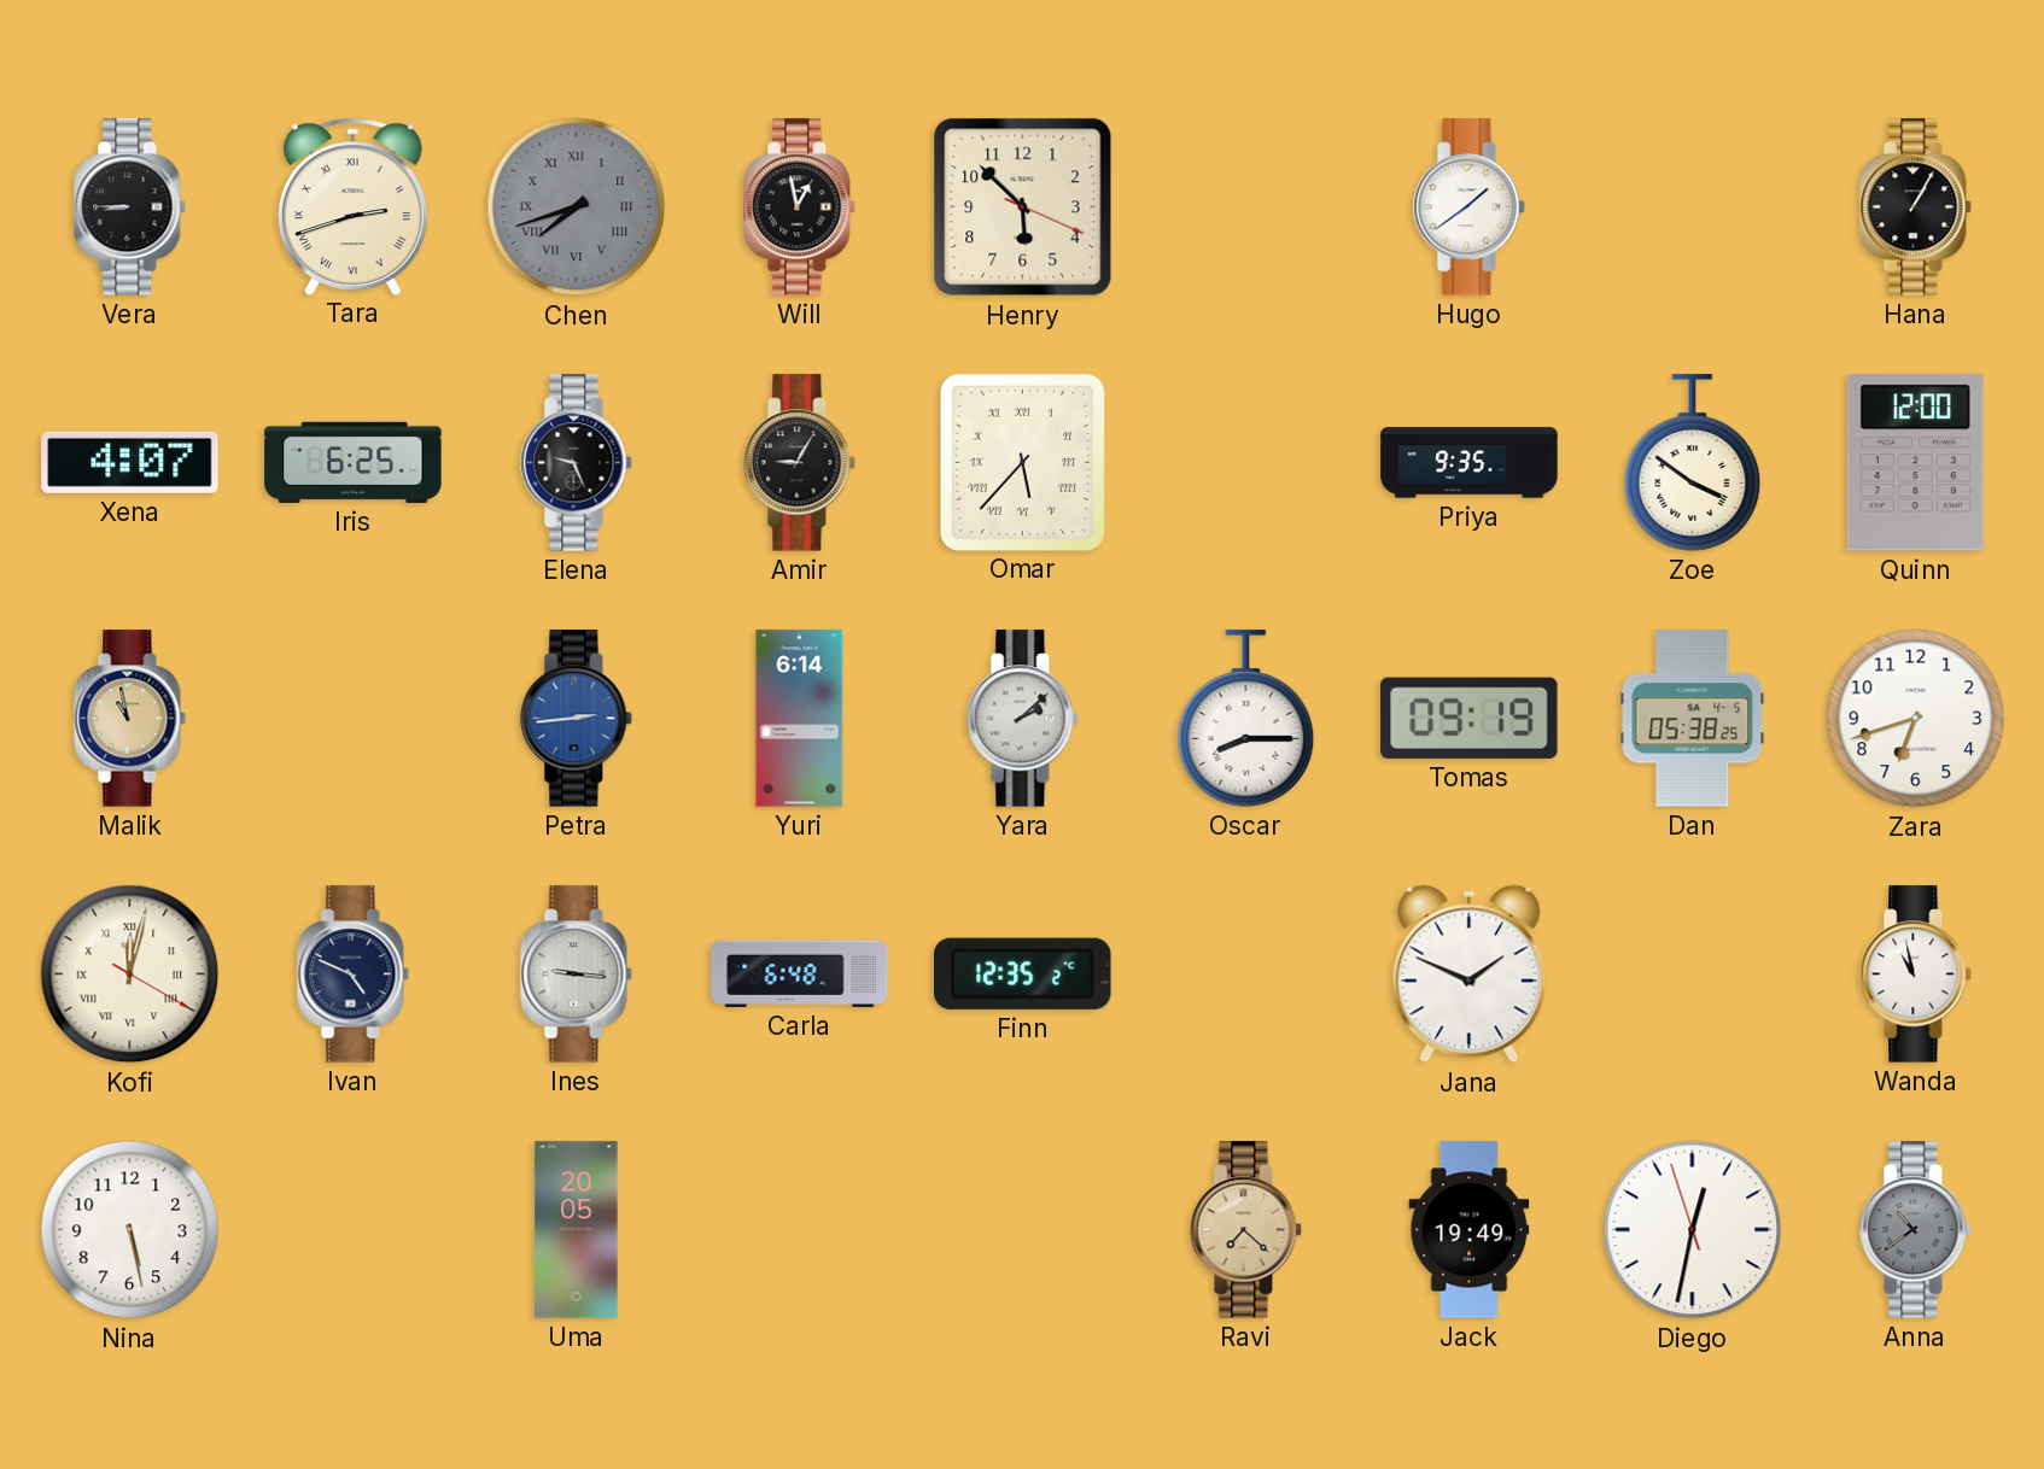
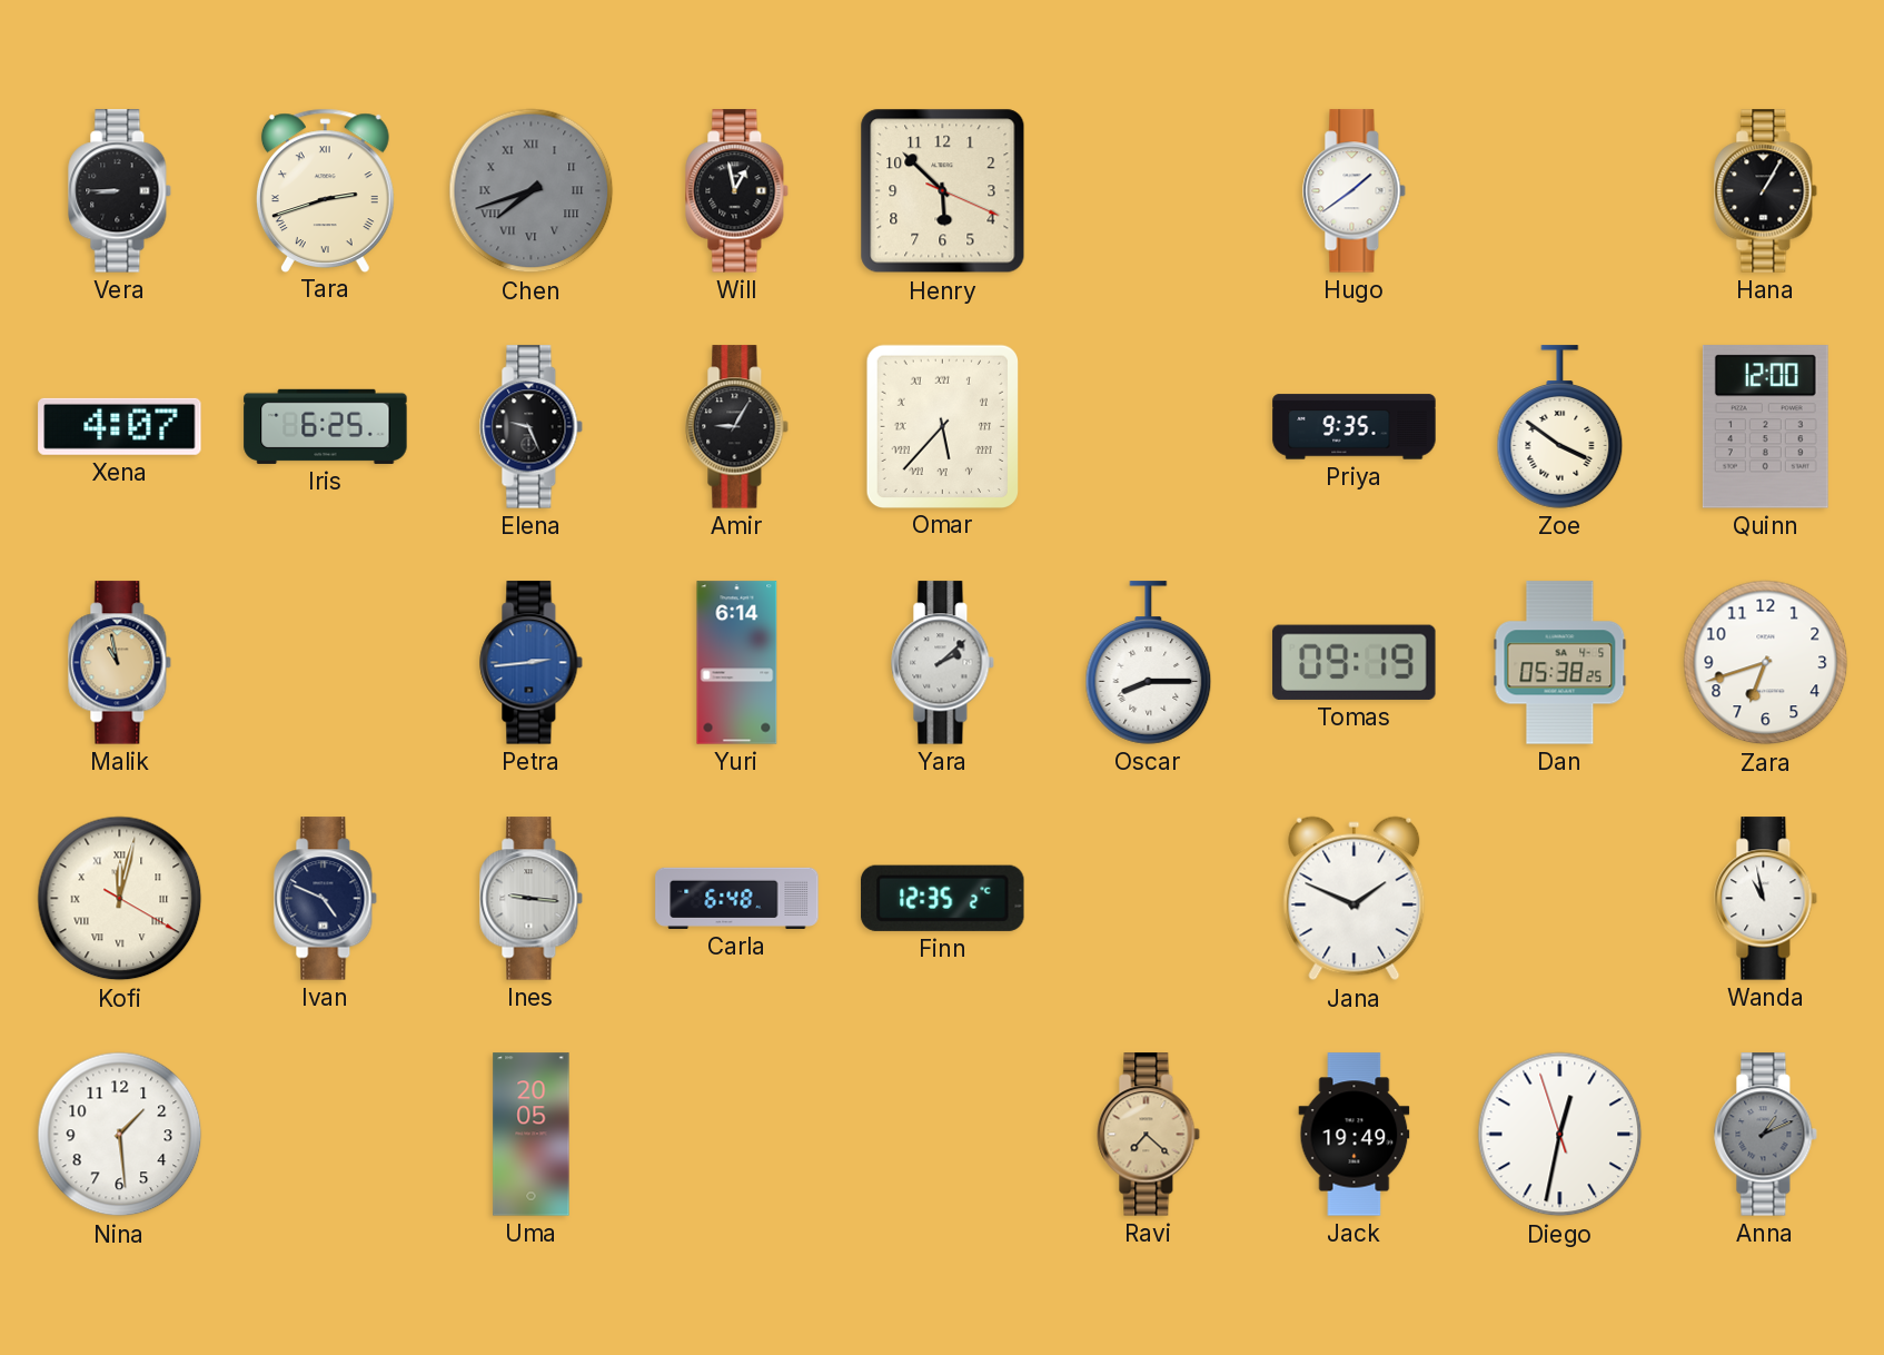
Nina: 5:28 -> 1:29 (120, 1135)
Anna: 10:39 -> 1:11 (1766, 1135)
